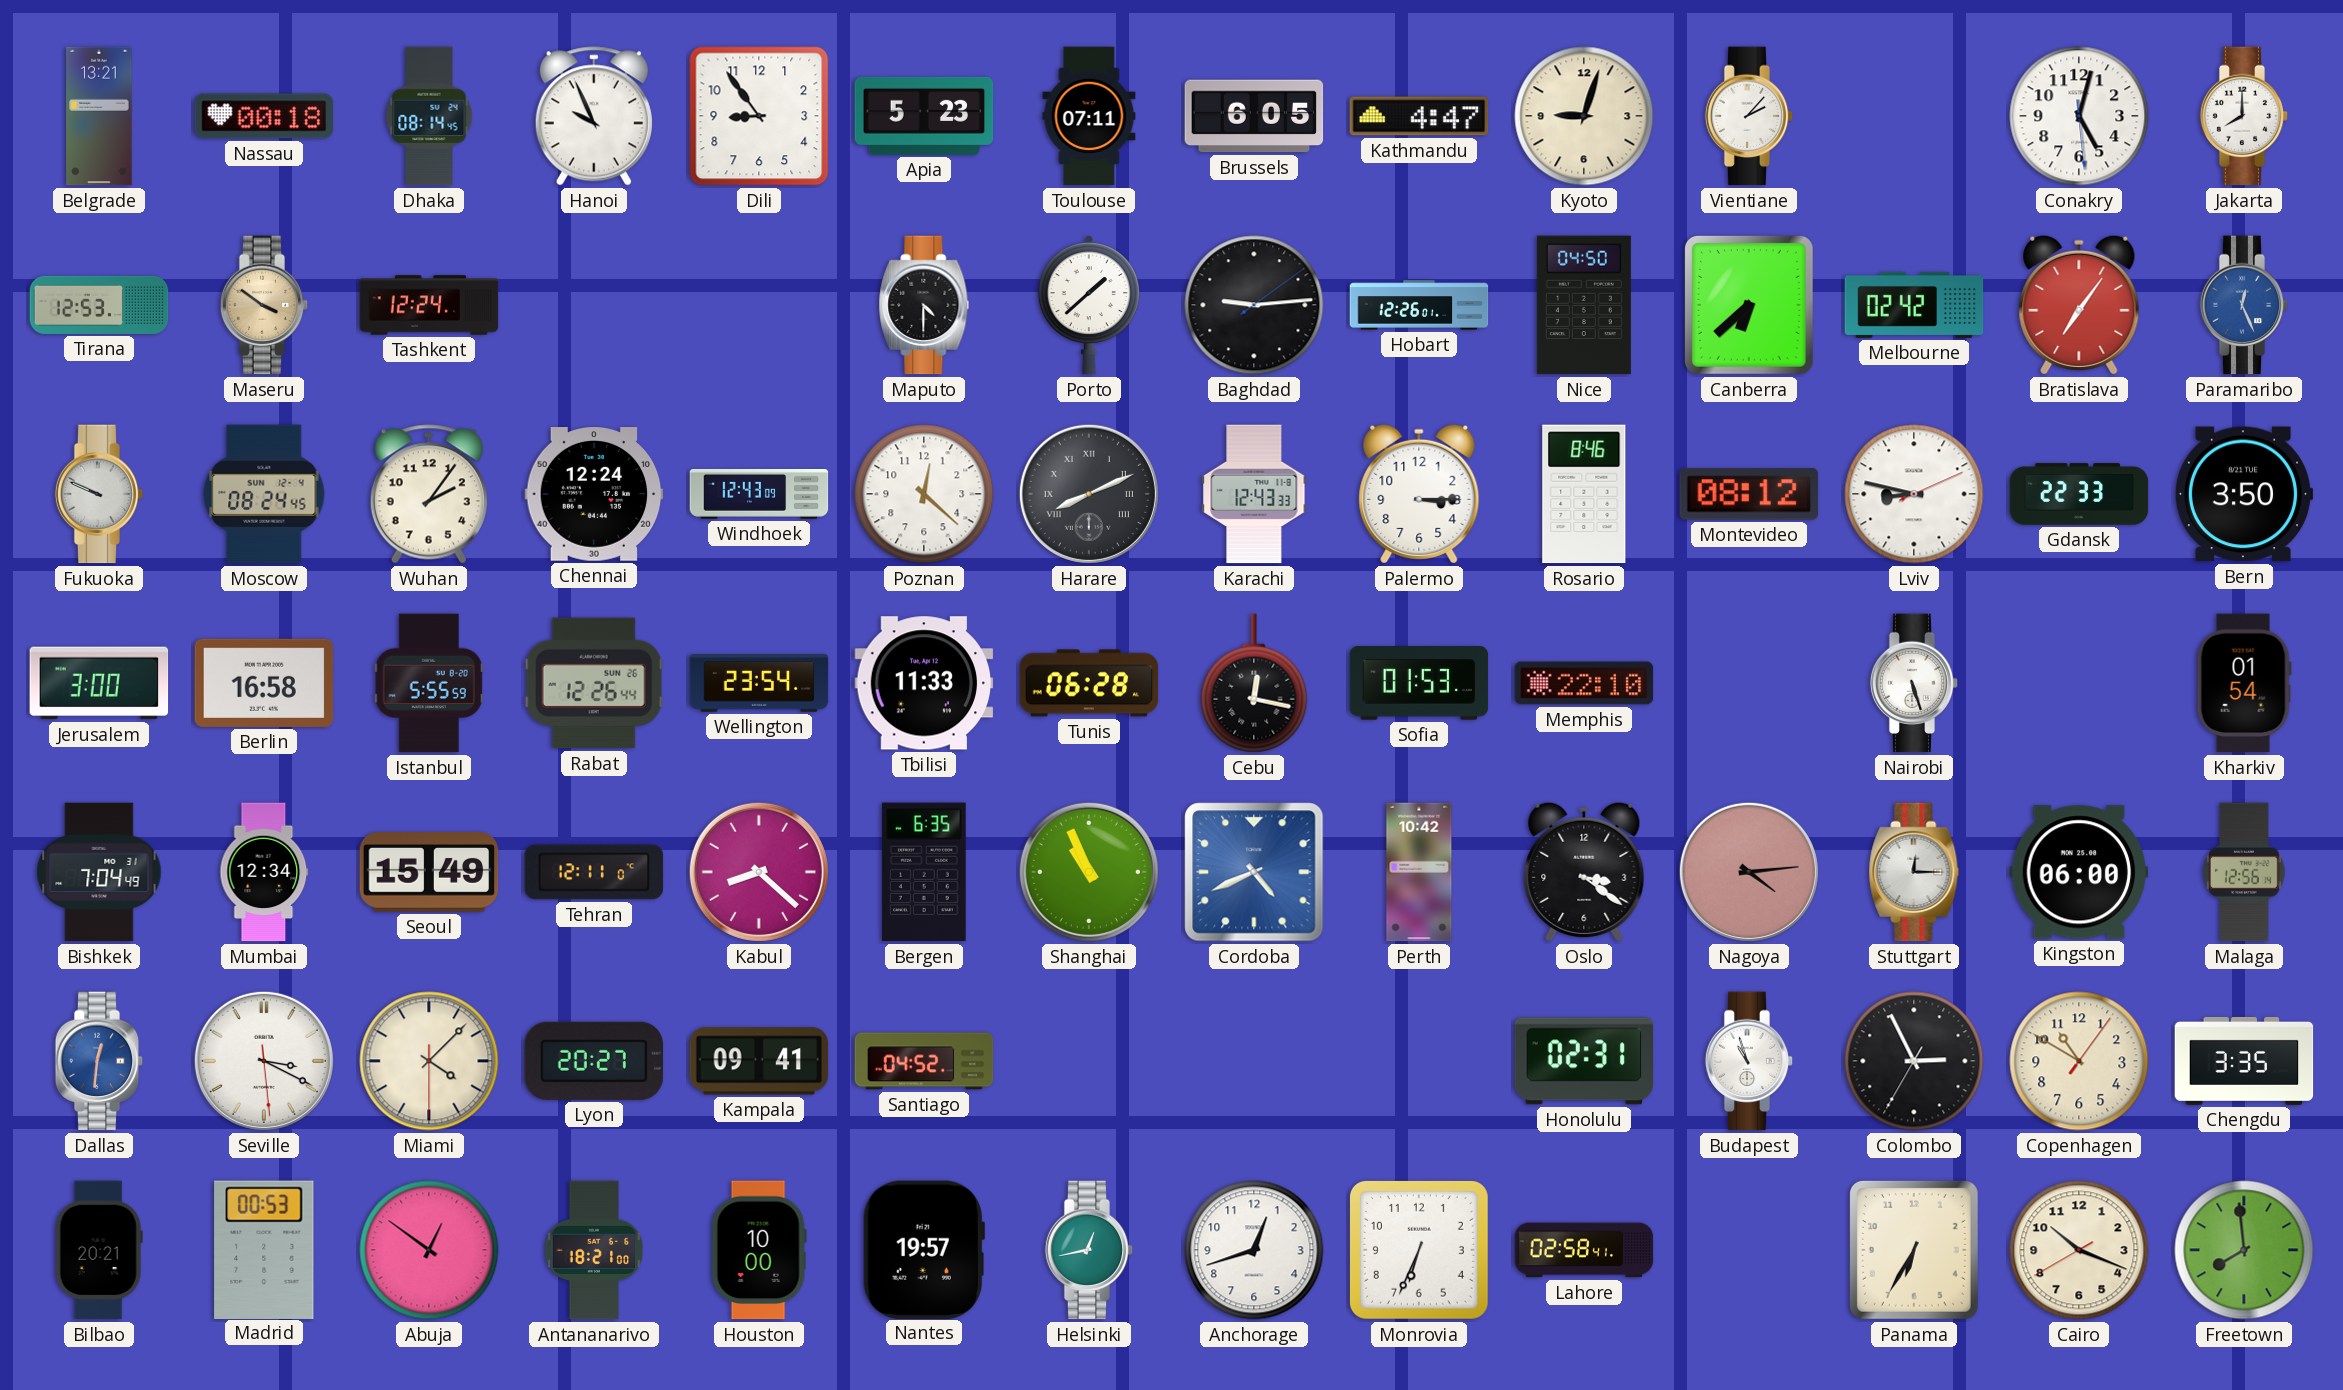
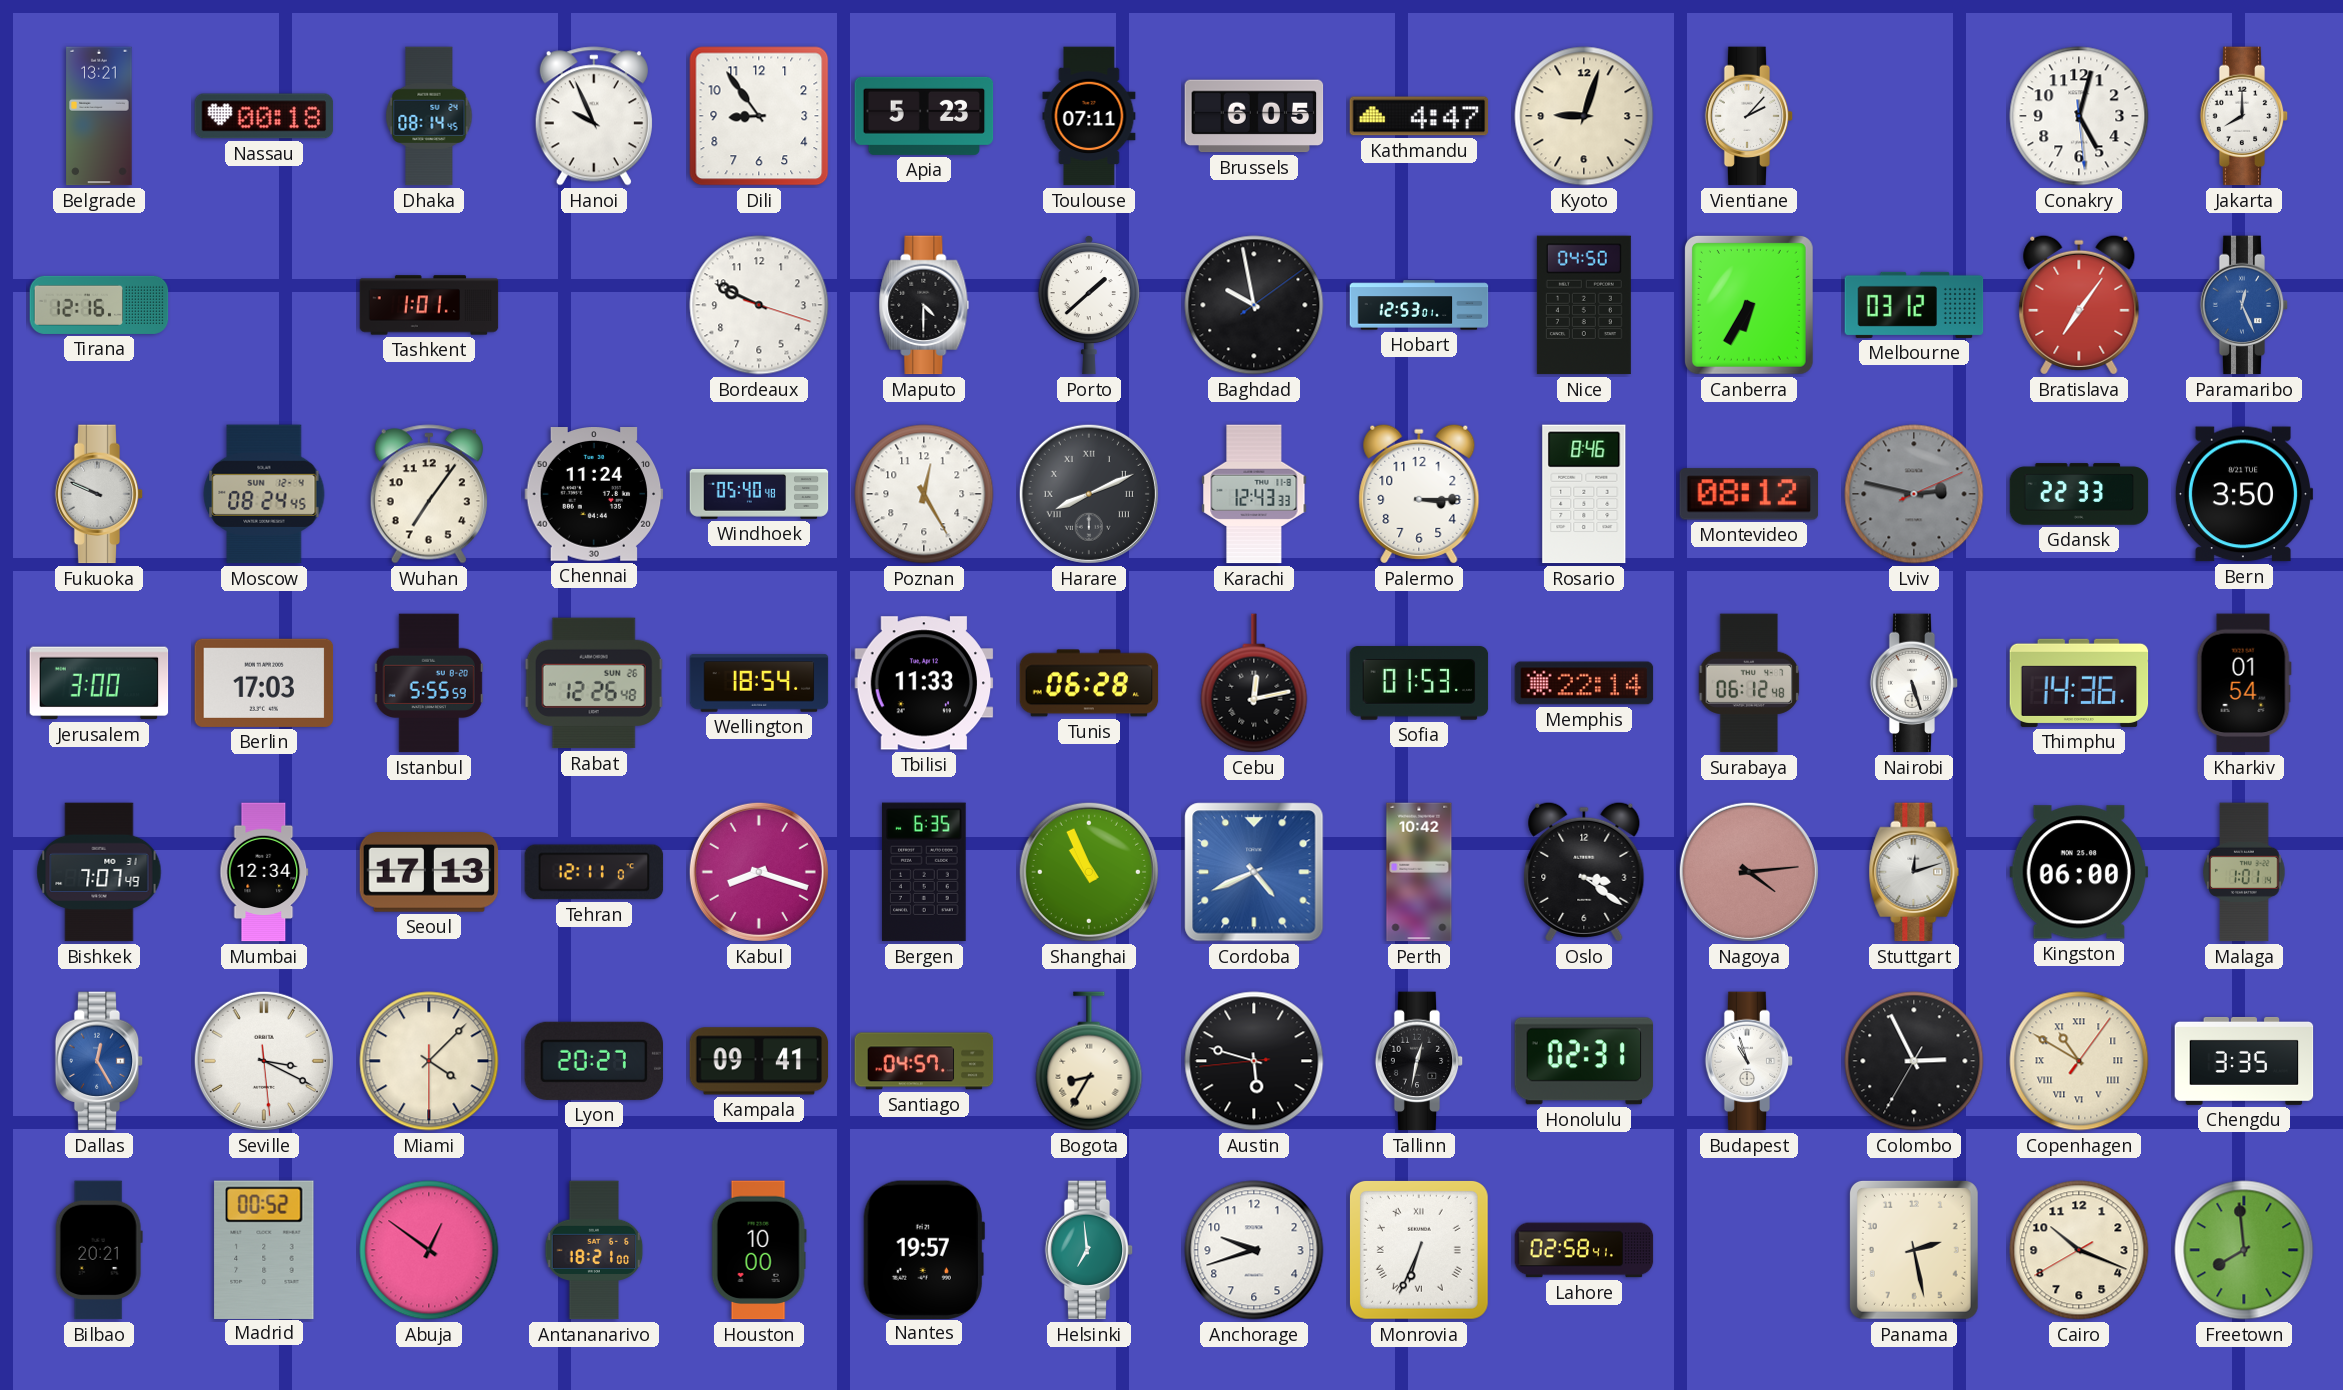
Tirana: 12:53 -> 12:16 (99, 305)
Maseru: 3:51 -> none (264, 305)
Tashkent: 12:24 -> 1:01 (429, 305)
Bordeaux: none -> 9:49 (759, 305)
Baghdad: 9:14 -> 9:58 (1254, 305)
Hobart: 12:26 -> 12:53 (1419, 305)
Canberra: 6:38 -> 6:35 (1749, 305)
Melbourne: 02:42 -> 03:12 (1914, 305)
Wuhan: 2:06 -> 7:06 (429, 494)
Chennai: 12:24 -> 11:24 (594, 495)
Windhoek: 12:43 -> 05:40 (759, 494)
Poznan: 12:22 -> 12:25 (924, 494)
Lviv: 8:47 -> 2:47 (1914, 494)
Lviv dial: white -> grey (1914, 494)
Berlin: 16:58 -> 17:03 (264, 683)
Rabat: 12:26:44 -> 12:26:48 (594, 683)
Wellington: 23:54 -> 18:54 (759, 683)
Cebu: 12:17 -> 12:13 (1254, 683)
Memphis: 22:10 -> 22:14 (1584, 683)
Surabaya: none -> 06:12 (1749, 683)
Thimphu: none -> 14:36 (2079, 683)
Bishkek: 7:04 -> 7:07 (99, 872)
Seoul: 15:49 -> 17:13 (429, 872)
Kabul: 8:22 -> 8:18 (759, 872)
Stuttgart: 12:15 -> 12:12 (1914, 872)
Malaga: 12:56 -> 1:01 (2244, 872)
Dallas: 12:31 -> 12:25 (99, 1061)
Santiago: 04:52 -> 04:57 (924, 1061)
Bogota: none -> 8:35 (1089, 1061)
Austin: none -> 5:47 (1254, 1061)
Tallinn: none -> 12:32 (1419, 1061)
Copenhagen numerals: Arabic -> Roman (2079, 1061)
Madrid: 00:53 -> 00:52 (264, 1249)
Helsinki: 12:43 -> 6:59 (1089, 1250)
Anchorage: 12:42 -> 9:42 (1254, 1250)
Monrovia numerals: Arabic -> Roman (1419, 1250)
Panama: 6:35 -> 2:28 (1914, 1250)
